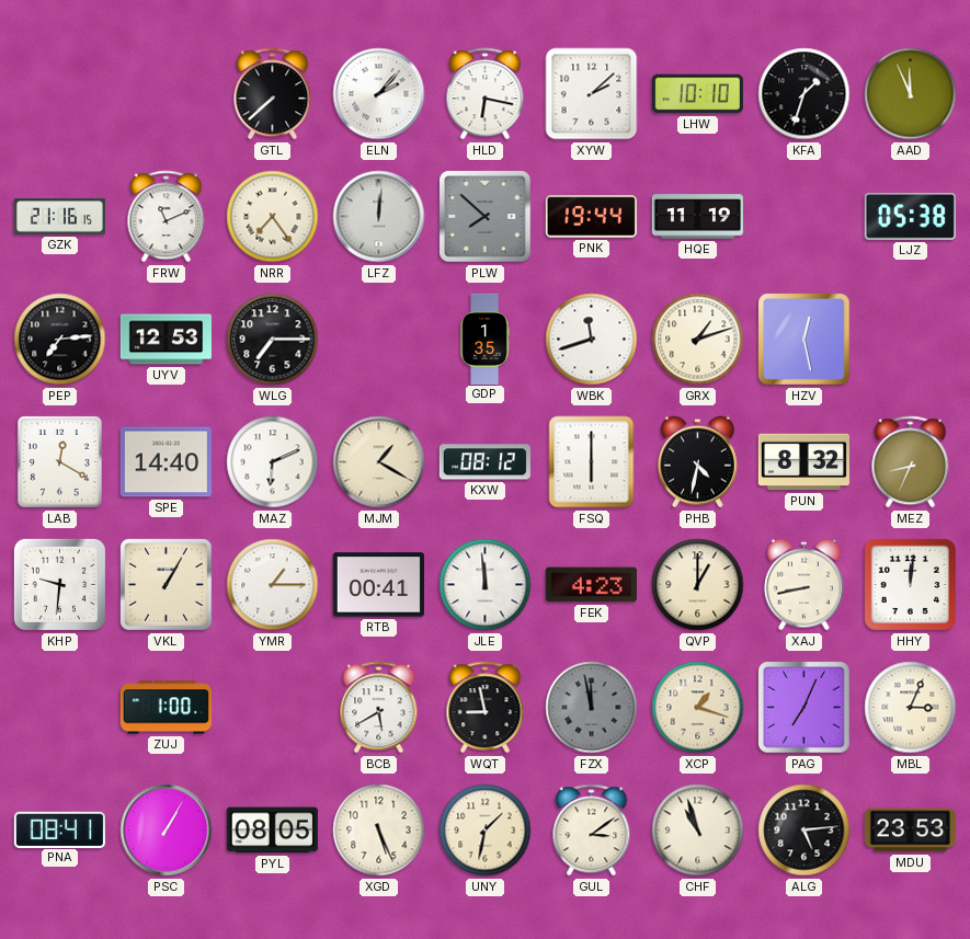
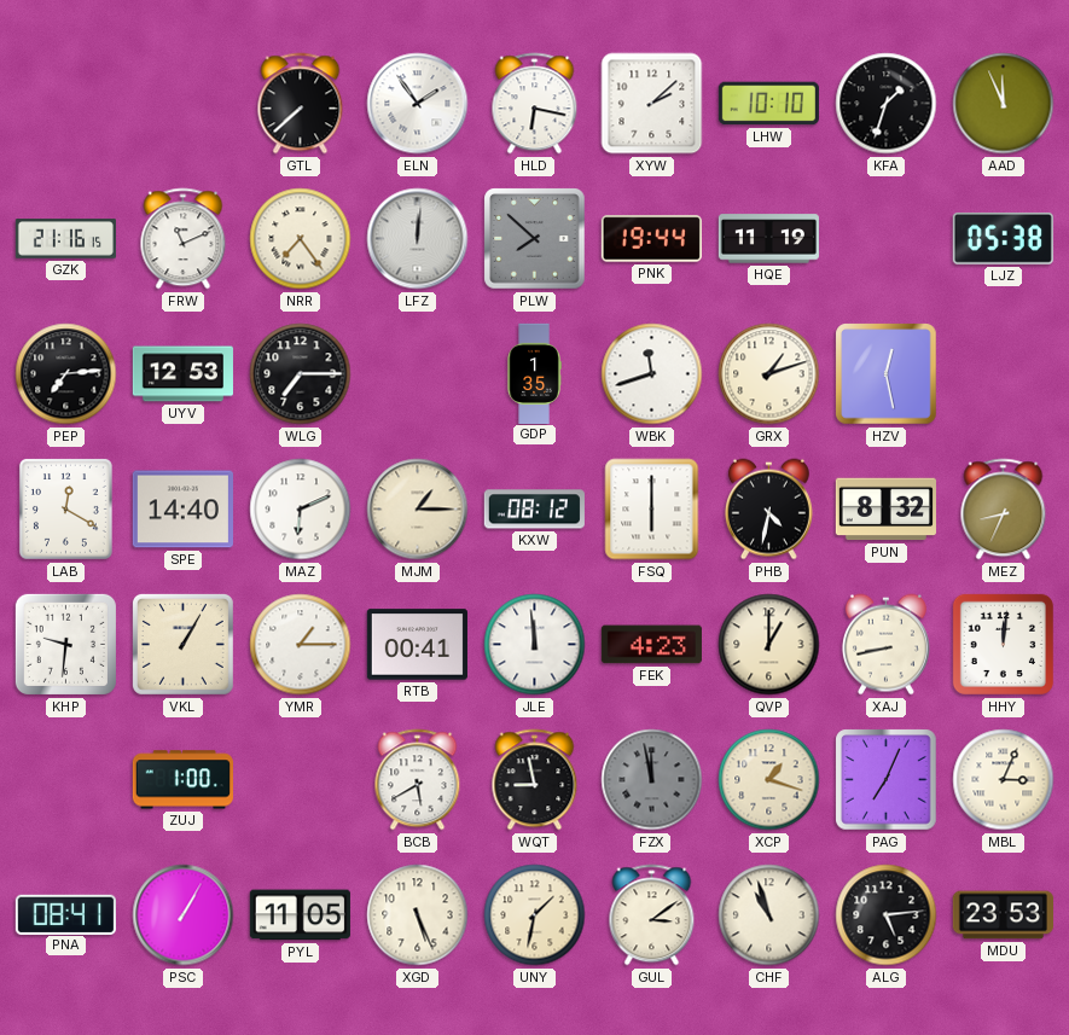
ELN: 2:07 -> 1:54 (418, 104)
MJM: 1:20 -> 1:15 (418, 510)
PYL: 08:05 -> 11:05 (300, 915)
